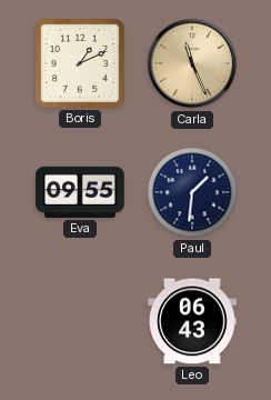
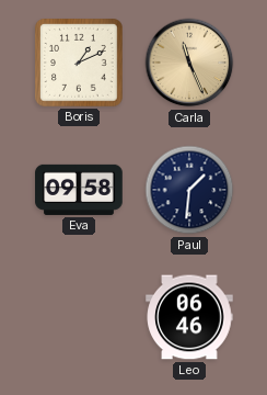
Eva: 09:55 -> 09:58 (79, 190)
Leo: 06:43 -> 06:46 (189, 317)
